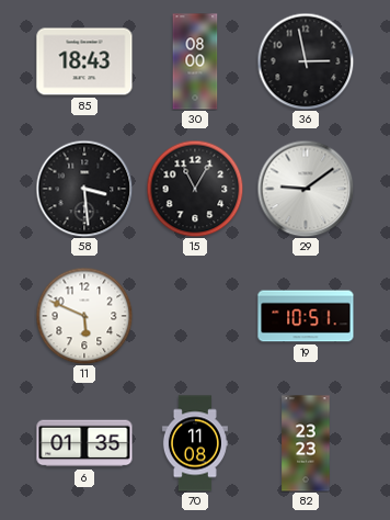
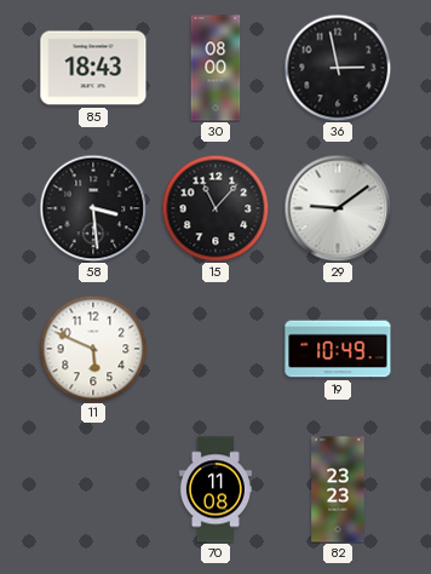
15: 11:05 -> 11:07 (215, 208)
19: 10:51 -> 10:49 (338, 349)
6: 01:35 -> none (84, 443)
